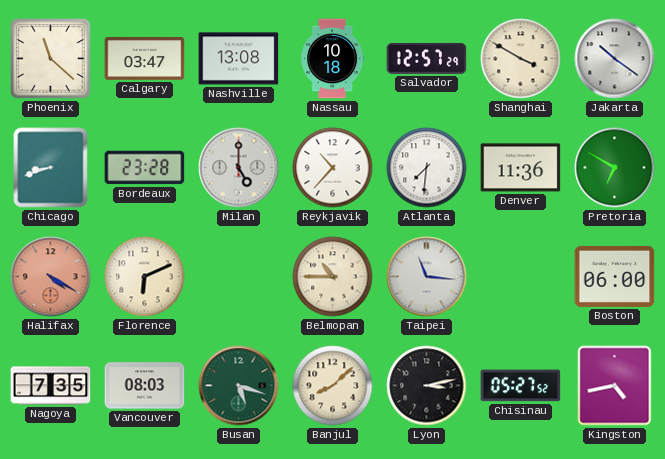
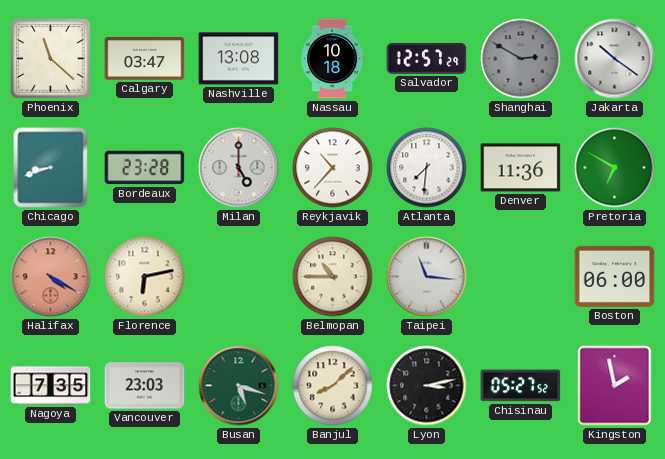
Shanghai: 3:50 -> 2:50 (521, 59)
Shanghai dial: cream -> grey (521, 59)
Florence: 6:11 -> 6:13 (145, 277)
Vancouver: 08:03 -> 23:03 (145, 386)
Kingston: 4:43 -> 1:58 (615, 386)
